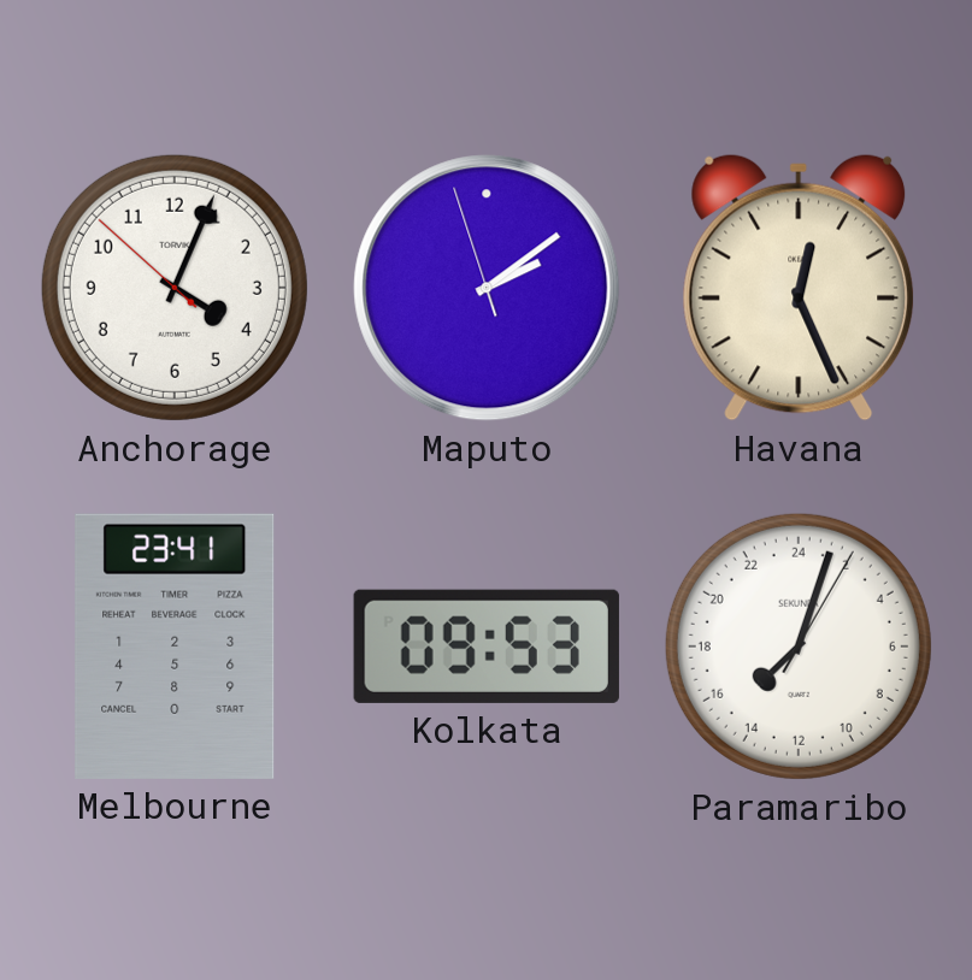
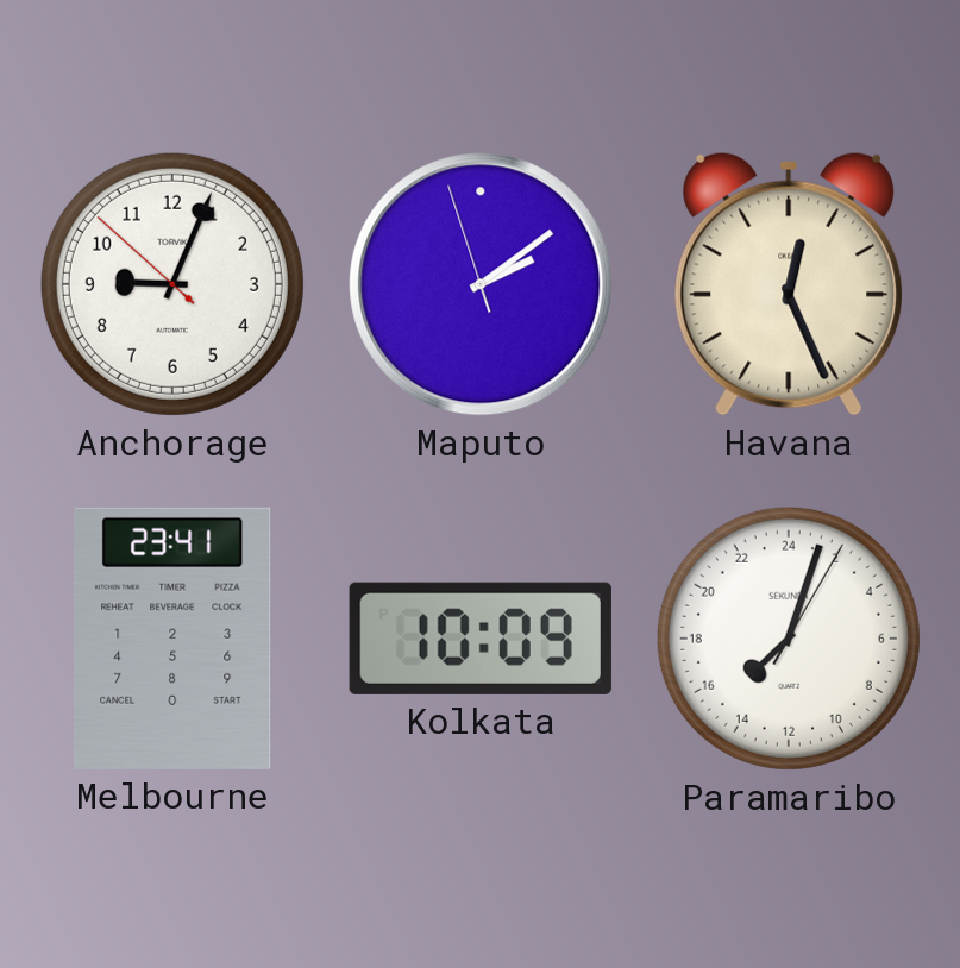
Anchorage: 4:03 -> 9:03 (172, 284)
Kolkata: 09:53 -> 10:09 (481, 639)
